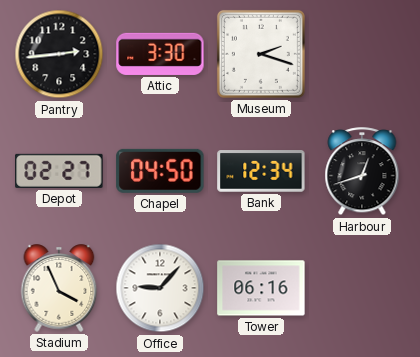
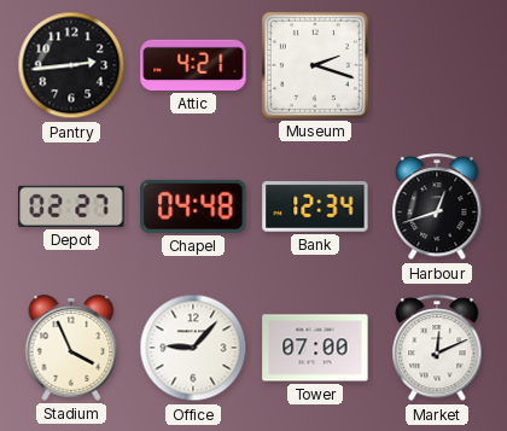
Attic: 3:30 -> 4:21 (193, 65)
Chapel: 04:50 -> 04:48 (193, 206)
Tower: 06:16 -> 07:00 (315, 348)
Market: none -> 12:11 (437, 349)
